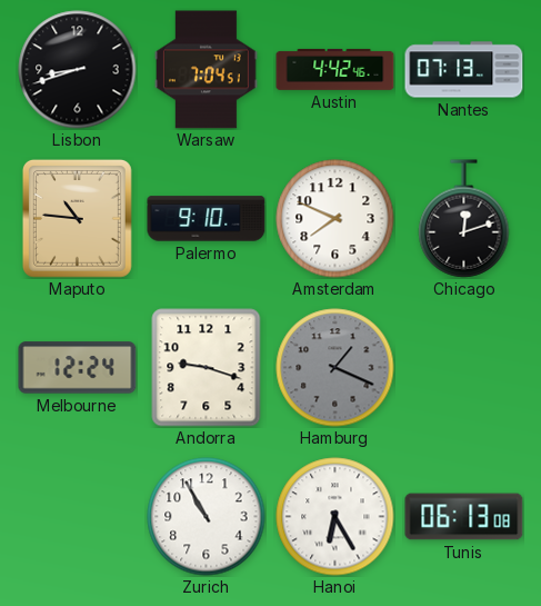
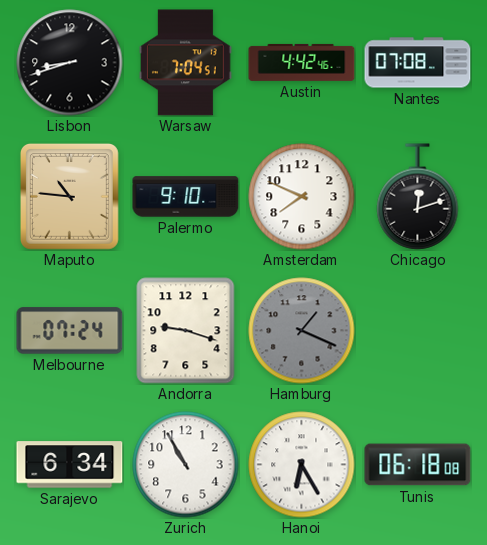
Nantes: 07:13 -> 07:08 (418, 63)
Melbourne: 12:24 -> 07:24 (70, 331)
Sarajevo: none -> 6:34 (70, 465)
Tunis: 06:13 -> 06:18 (418, 465)
